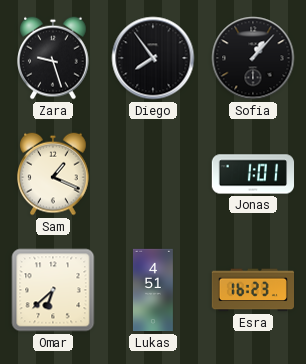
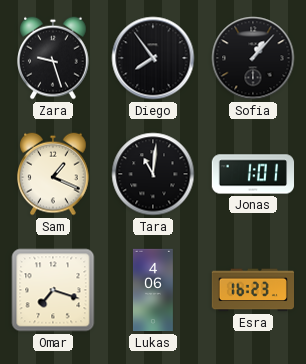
Tara: none -> 11:01 (153, 174)
Omar: 6:38 -> 7:18 (53, 290)
Lukas: 4:51 -> 4:06 (153, 290)
